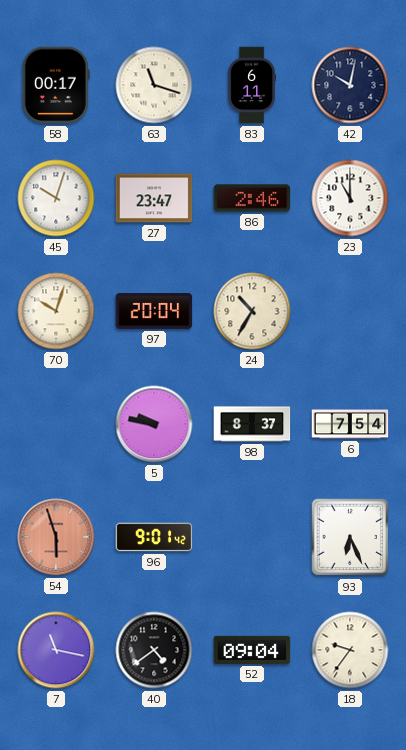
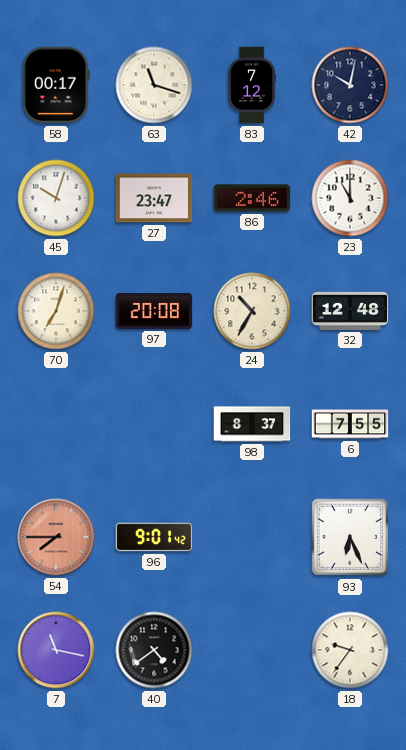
83: 6:11 -> 7:12 (251, 85)
70: 10:03 -> 7:03 (56, 311)
97: 20:04 -> 20:08 (154, 312)
32: none -> 12:48 (350, 311)
5: 9:47 -> none (154, 424)
6: 7:54 -> 7:55 (350, 424)
54: 5:57 -> 7:45 (56, 537)
52: 09:04 -> none (252, 650)
